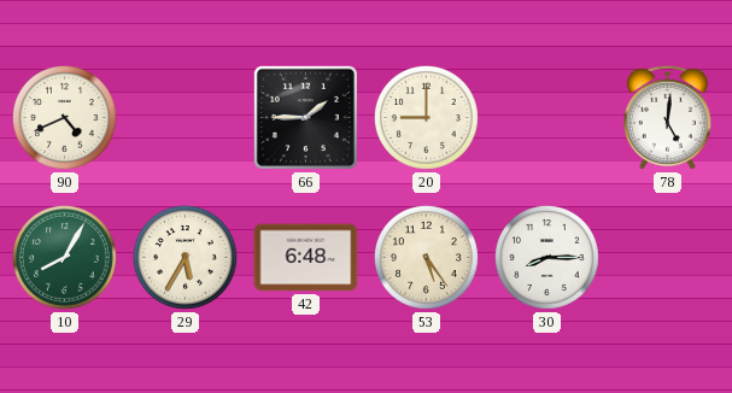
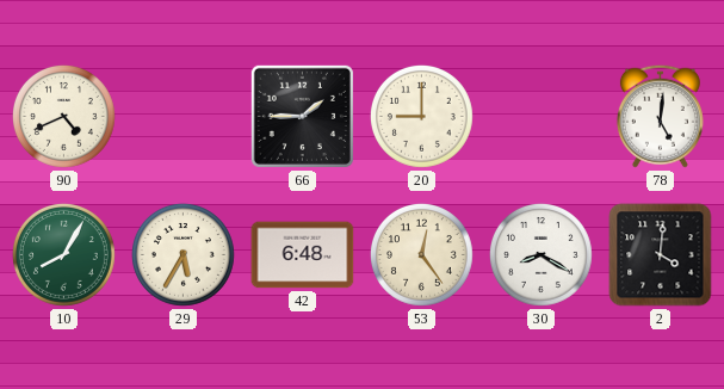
53: 5:24 -> 12:24 (421, 254)
30: 8:15 -> 8:20 (540, 254)
2: none -> 4:01 (661, 255)
